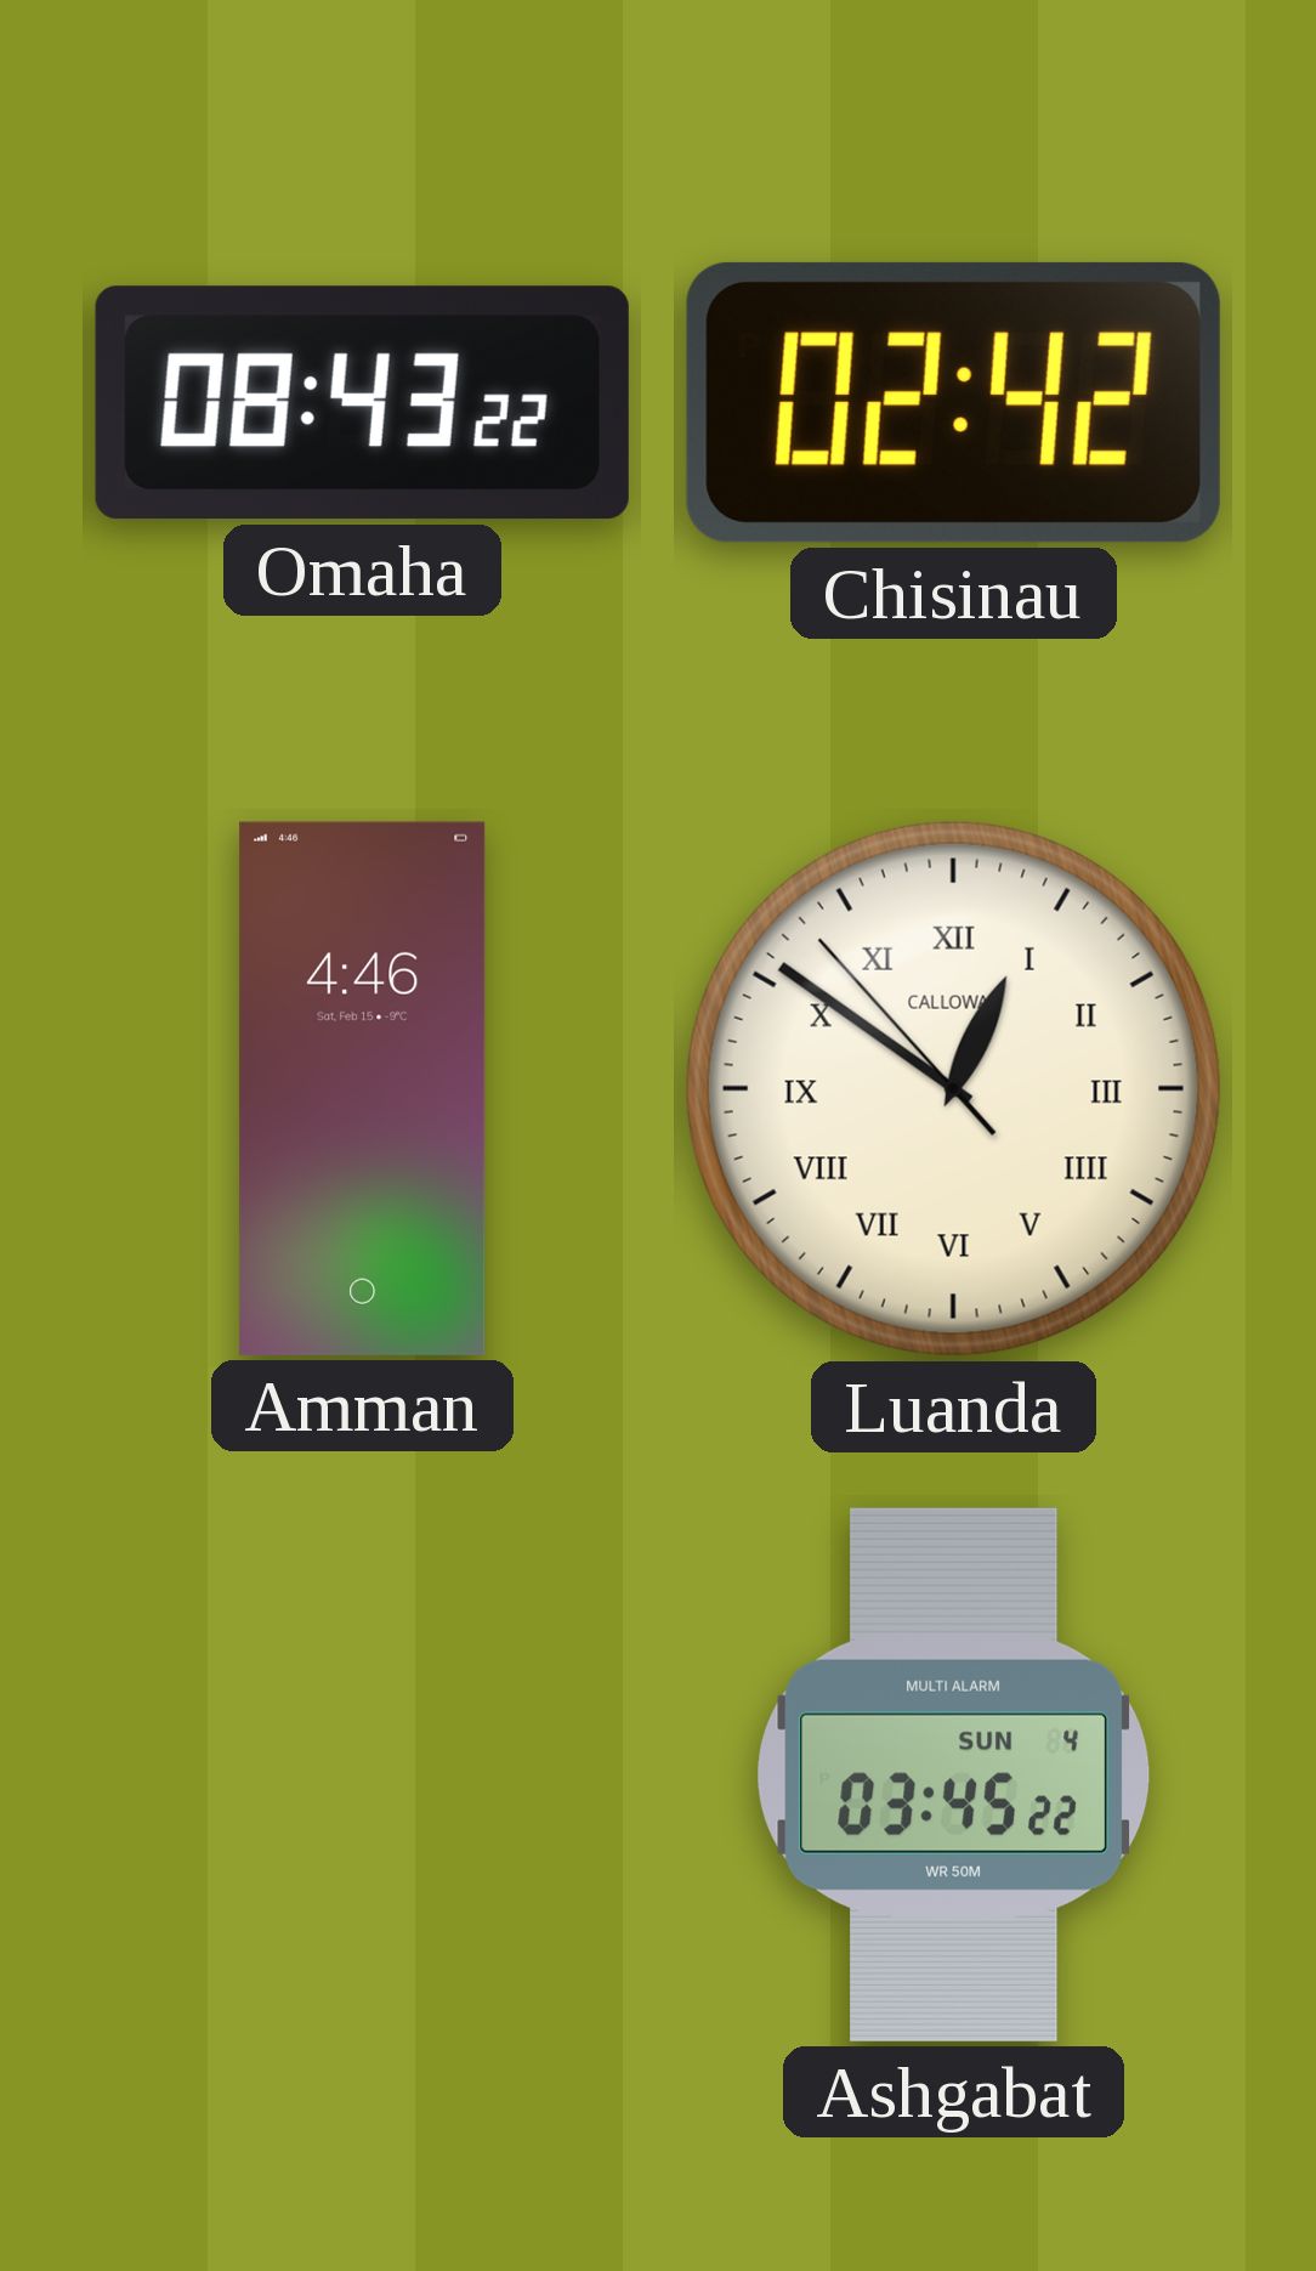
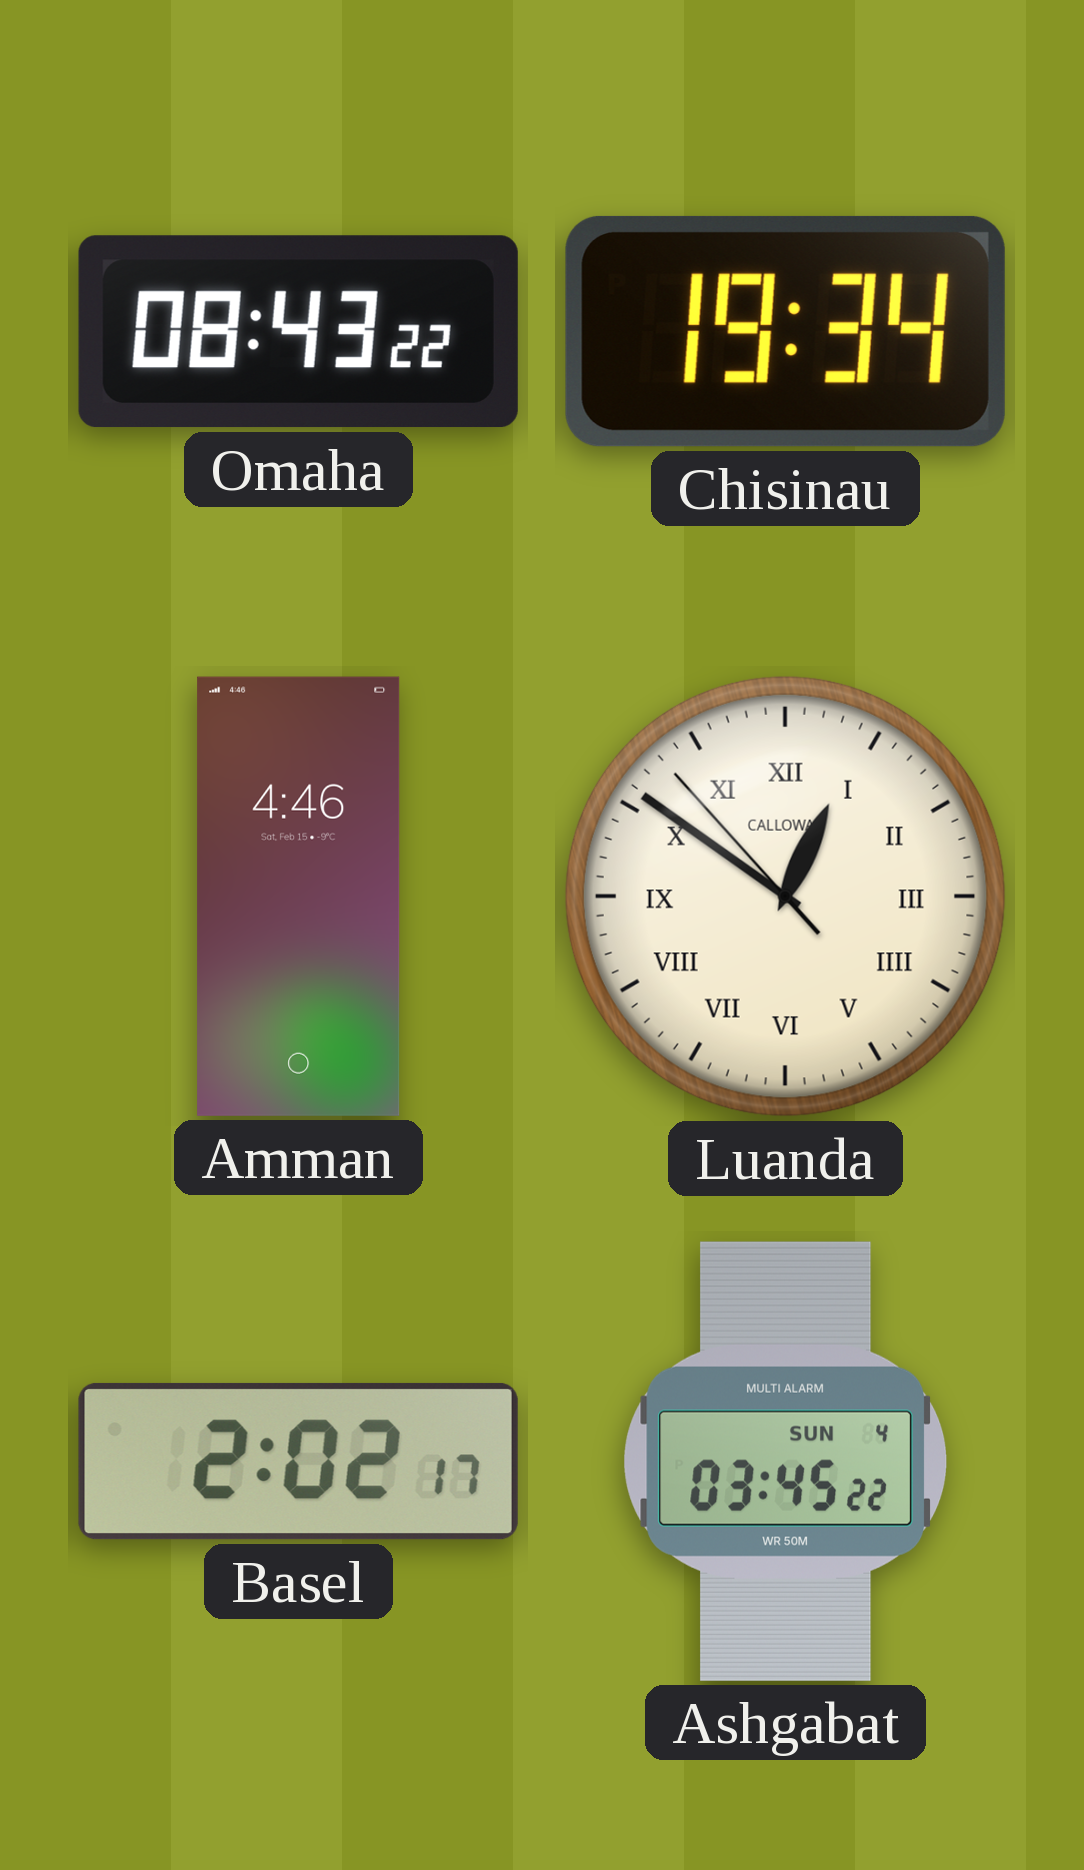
Chisinau: 02:42 -> 19:34 (785, 331)
Basel: none -> 2:02 (298, 1461)
